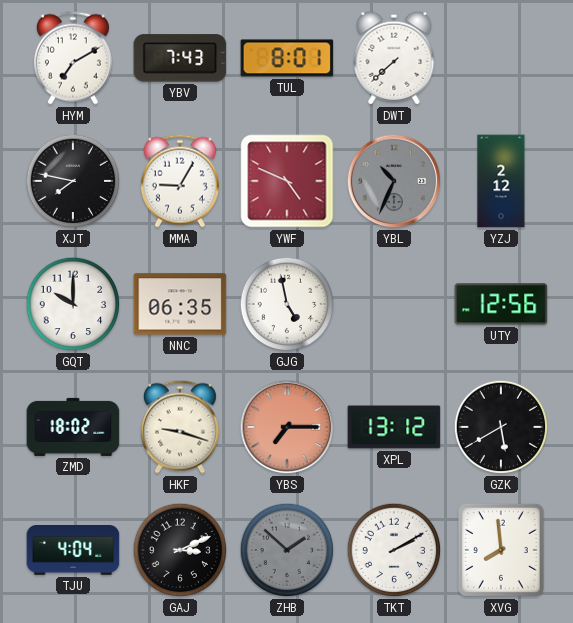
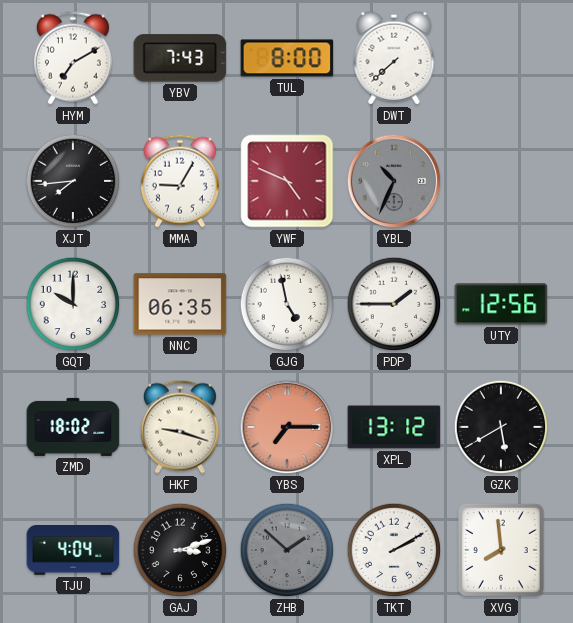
TUL: 8:01 -> 8:00 (287, 58)
XJT: 7:47 -> 7:44 (73, 181)
YZJ: 2:12 -> none (501, 181)
PDP: none -> 1:45 (394, 304)
GAJ: 3:11 -> 3:12 (180, 550)
